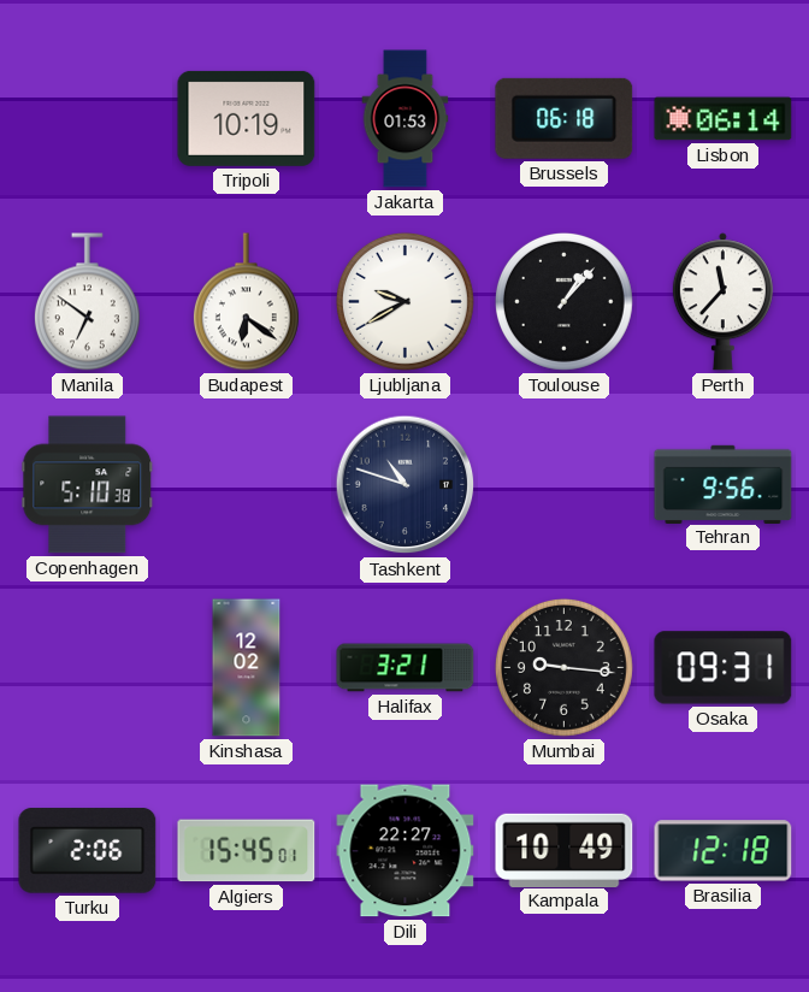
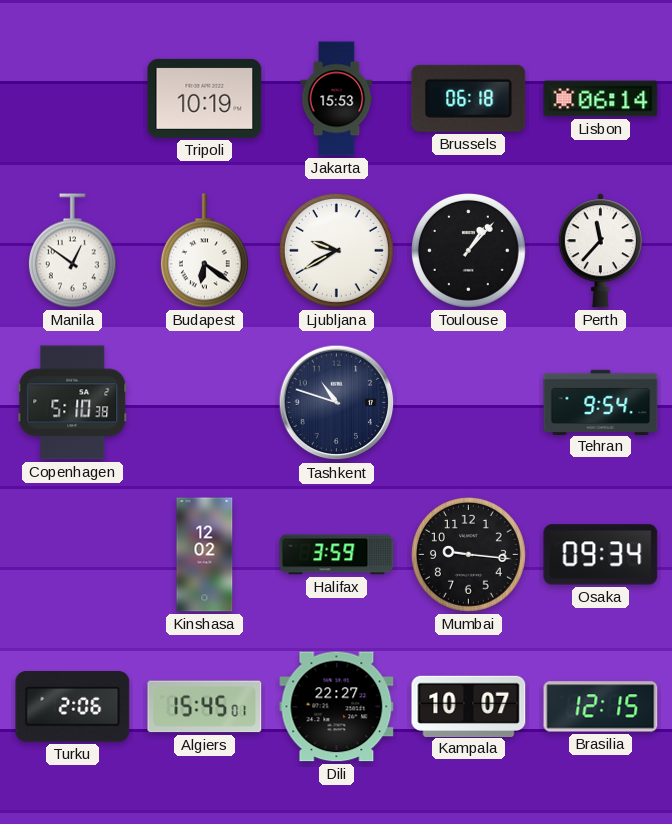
Jakarta: 01:53 -> 15:53 (337, 99)
Manila: 6:51 -> 12:51 (72, 251)
Tehran: 9:56 -> 9:54 (601, 402)
Halifax: 3:21 -> 3:59 (337, 555)
Osaka: 09:31 -> 09:34 (601, 555)
Kampala: 10:49 -> 10:07 (469, 706)
Brasilia: 12:18 -> 12:15 (601, 707)
